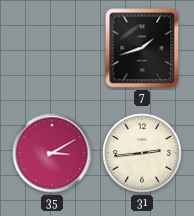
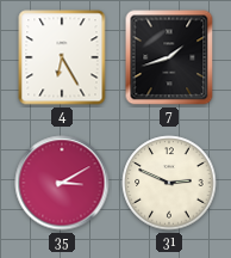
4: none -> 6:25 (62, 57)
31: 2:44 -> 2:49 (169, 183)
